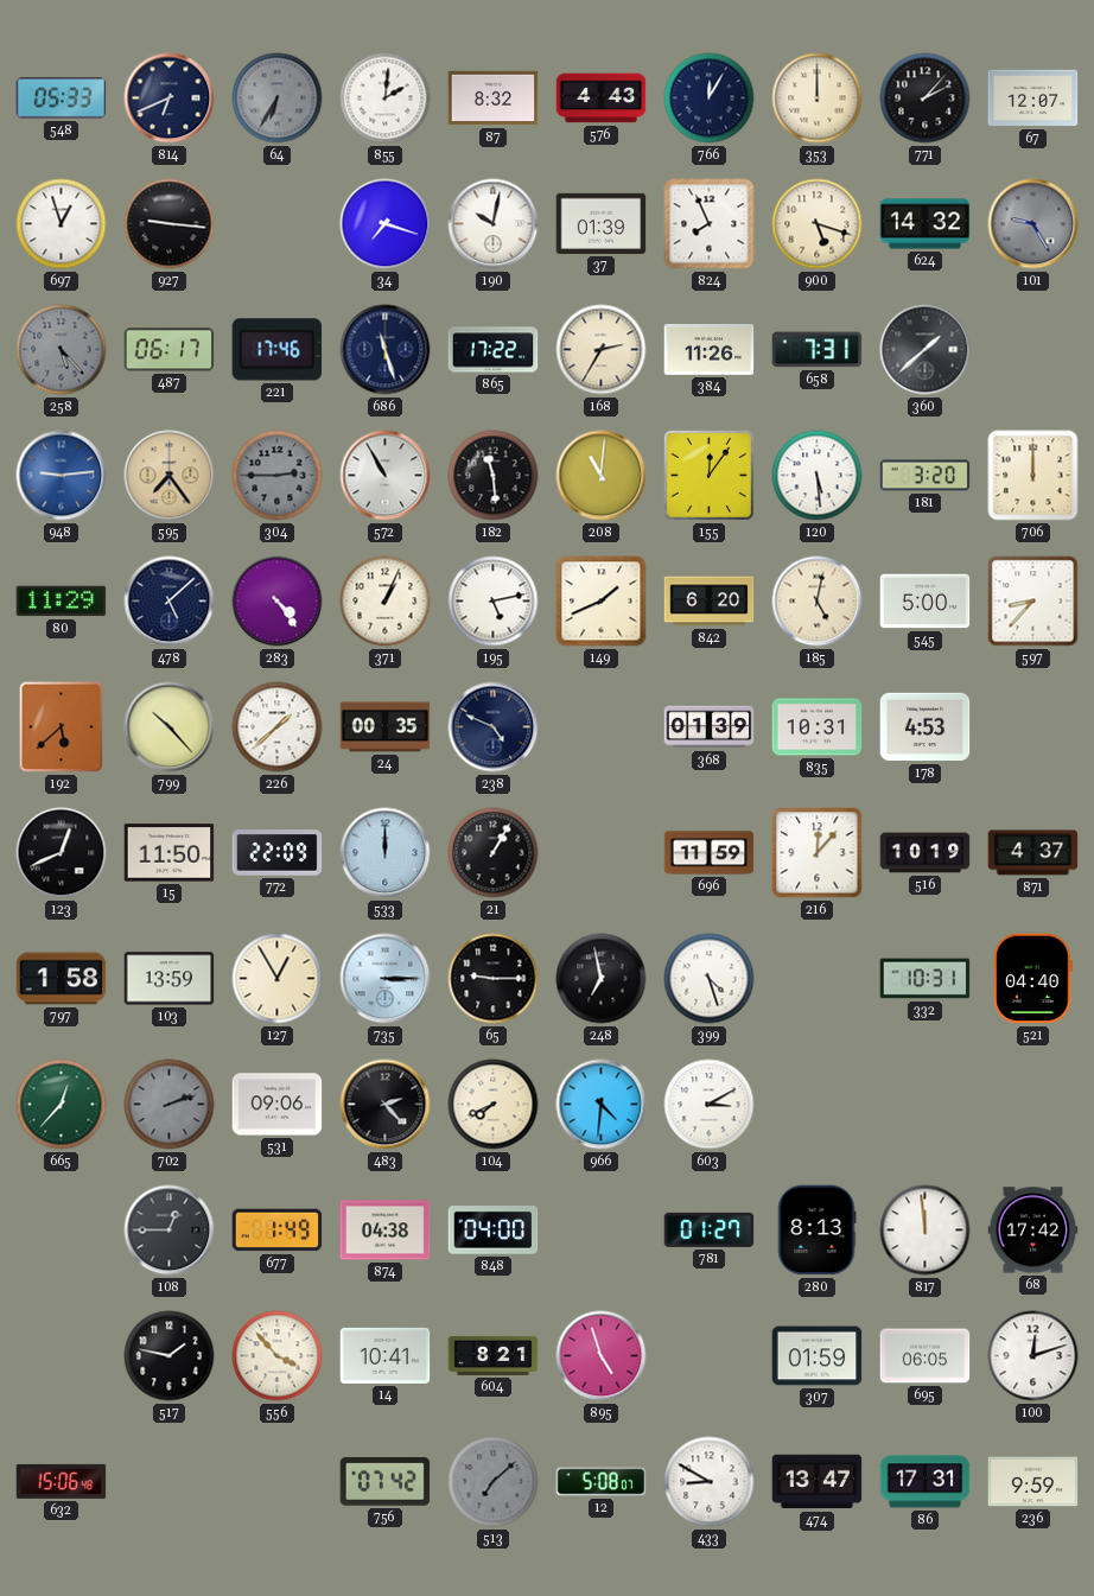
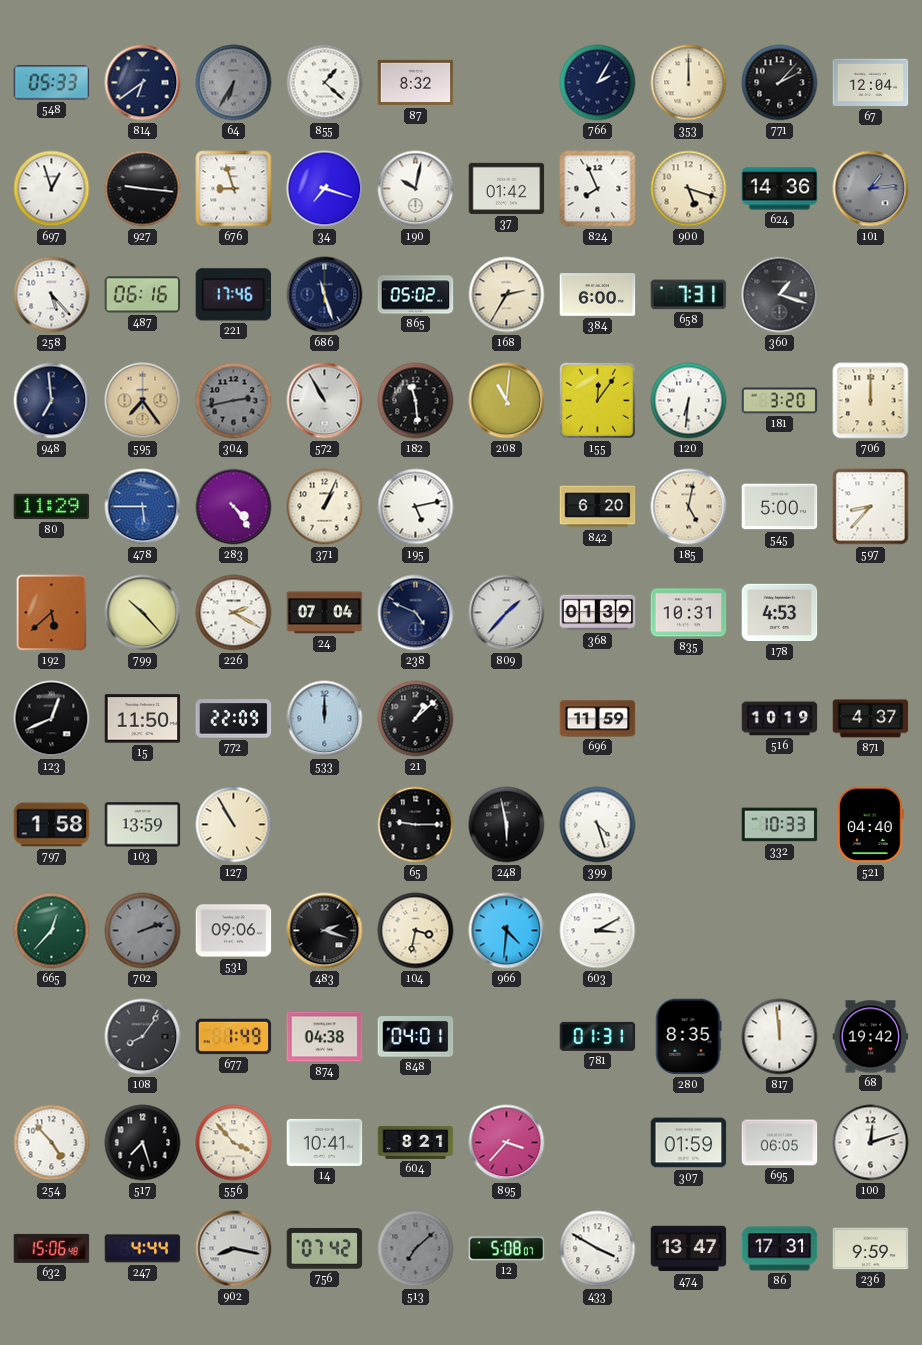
814: 6:41 -> 6:39 (143, 83)
855: 2:01 -> 1:22 (325, 83)
576: 4:43 -> none (602, 98)
766: 12:05 -> 2:05 (598, 83)
67: 12:07 -> 12:04 (871, 83)
676: none -> 8:57 (234, 189)
37: 01:39 -> 01:42 (507, 188)
624: 14:32 -> 14:36 (780, 189)
101: 9:25 -> 1:14 (871, 189)
258 dial: grey -> white (52, 295)
487: 06:17 -> 06:16 (143, 295)
865: 17:22 -> 05:02 (416, 295)
384: 11:26 -> 6:00 (598, 295)
360: 1:38 -> 1:18 (780, 295)
948: 9:14 -> 6:59 (52, 401)
948 dial: blue -> navy (52, 401)
304: 2:45 -> 2:43 (234, 401)
120: 5:29 -> 6:31 (689, 401)
478: 5:08 -> 5:45 (143, 507)
478 dial: navy -> blue (143, 507)
149: 1:41 -> none (602, 602)
226: 1:38 -> 2:20 (234, 613)
24: 00:35 -> 07:04 (325, 613)
809: none -> 1:37 (507, 613)
21: 1:05 -> 1:08 (416, 719)
216: 12:07 -> none (818, 853)
127: 12:55 -> 10:55 (234, 825)
735: 3:15 -> none (386, 979)
248: 6:58 -> 5:58 (507, 825)
332: 10:31 -> 10:33 (780, 825)
483: 2:23 -> 2:18 (325, 931)
104: 7:41 -> 3:32 (416, 931)
108: 12:45 -> 8:06 (143, 1037)
848: 04:00 -> 04:01 (416, 1037)
781: 01:27 -> 01:31 (598, 1036)
280: 8:13 -> 8:35 (688, 1037)
68: 17:42 -> 19:42 (871, 1037)
254: none -> 4:53 (52, 1143)
517: 1:47 -> 7:27 (143, 1143)
895: 4:57 -> 3:37 (507, 1143)
247: none -> 4:44 (143, 1249)
902: none -> 8:17 (234, 1249)
433: 8:50 -> 3:50 (598, 1249)
